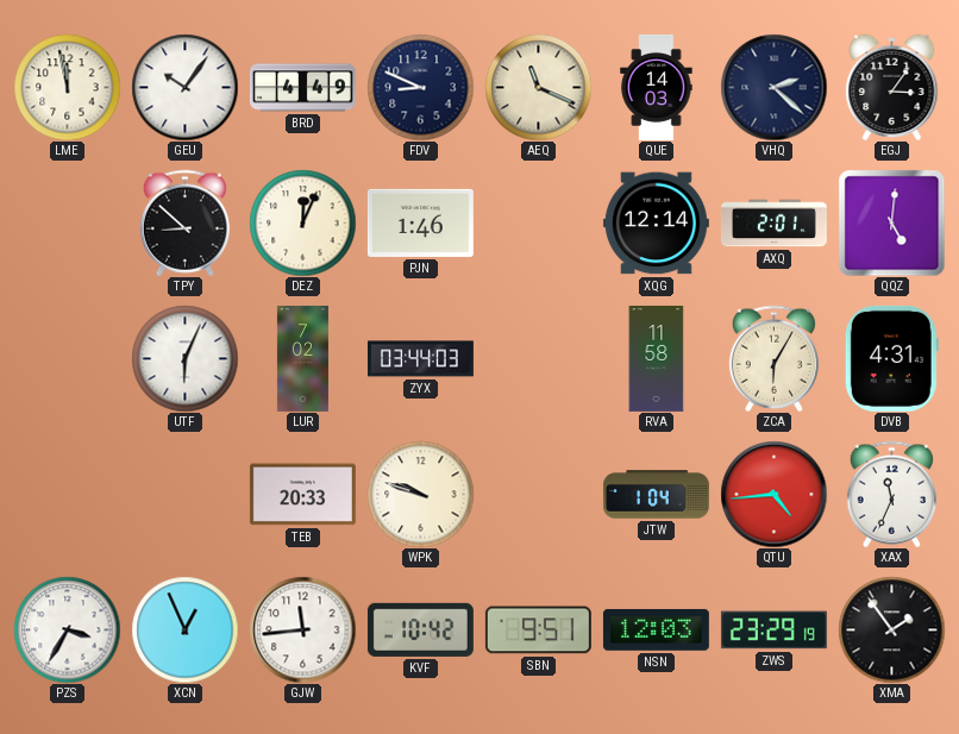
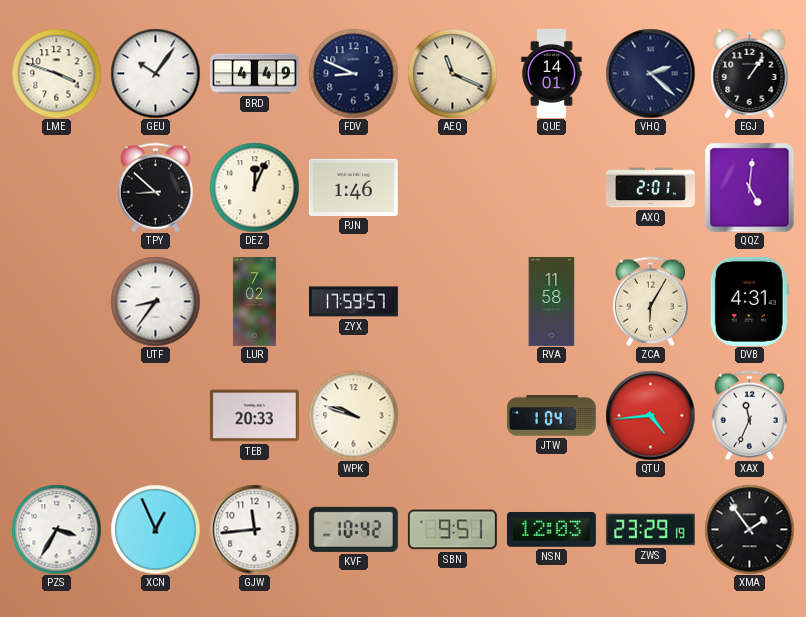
LME: 11:58 -> 3:48 (56, 73)
QUE: 14:03 -> 14:01 (552, 73)
EGJ: 3:06 -> 1:06 (750, 73)
XQG: 12:14 -> none (656, 224)
UTF: 6:04 -> 8:36 (155, 301)
ZYX: 03:44 -> 17:59 (353, 302)
